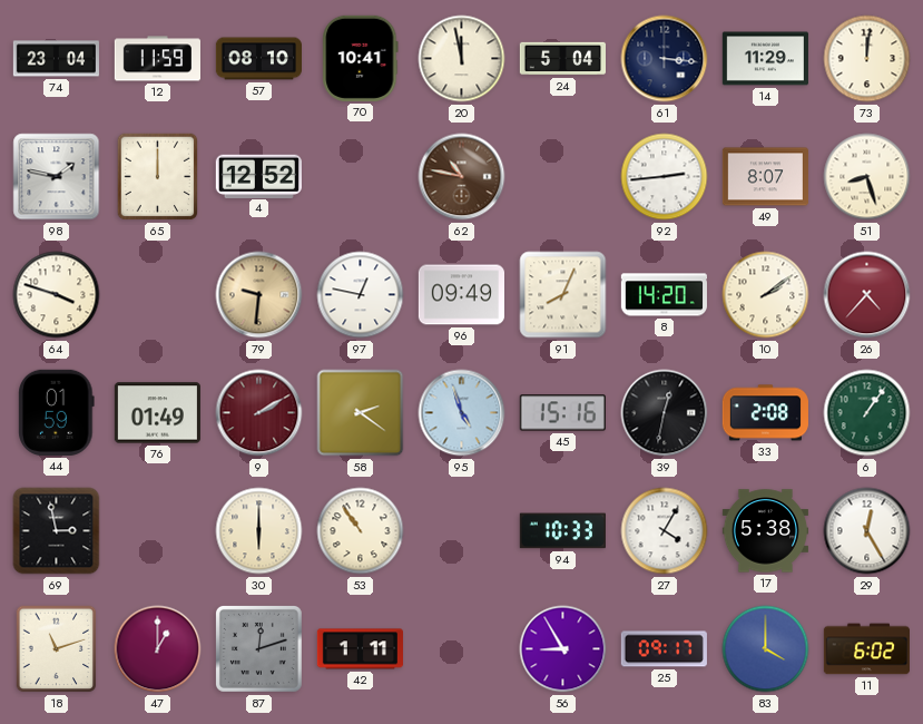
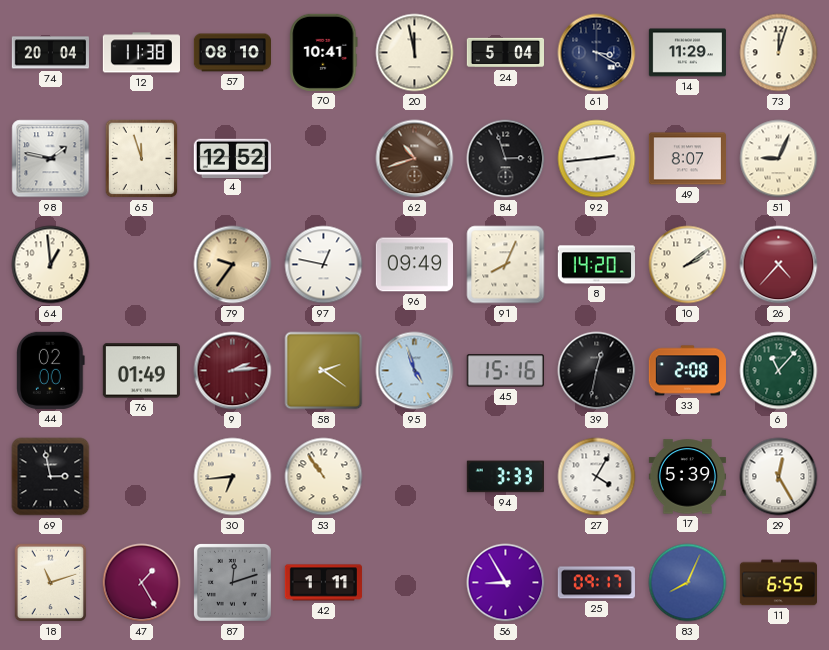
74: 23:04 -> 20:04 (50, 53)
12: 11:59 -> 11:38 (141, 53)
61: 3:16 -> 3:20 (597, 53)
73: 12:01 -> 12:03 (779, 53)
65: 12:00 -> 11:57 (142, 159)
62: 10:47 -> 10:42 (415, 159)
84: none -> 2:57 (506, 159)
51: 8:27 -> 9:04 (779, 159)
64: 3:48 -> 12:59 (51, 265)
79: 9:31 -> 9:36 (233, 265)
44: 01:59 -> 02:00 (51, 370)
9: 2:10 -> 2:14 (233, 371)
6: 1:06 -> 11:07 (779, 371)
30: 6:00 -> 6:44 (233, 477)
94: 10:33 -> 3:33 (505, 477)
17: 5:38 -> 5:39 (687, 477)
47: 1:00 -> 1:25 (142, 583)
83: 4:00 -> 8:04 (688, 583)
11: 6:02 -> 6:55 (778, 583)
